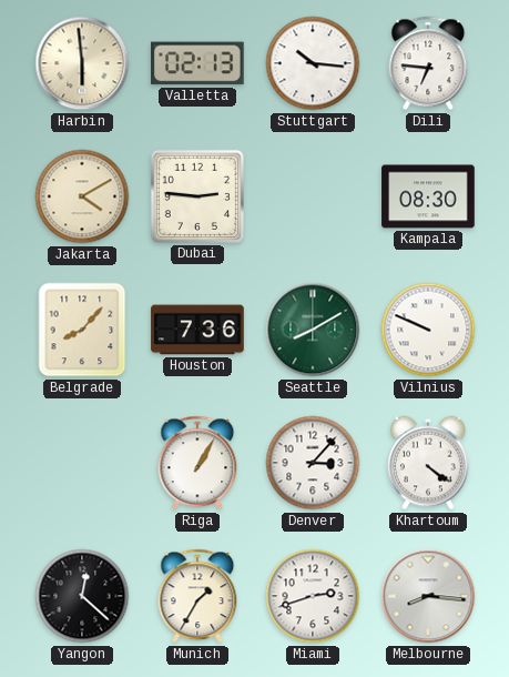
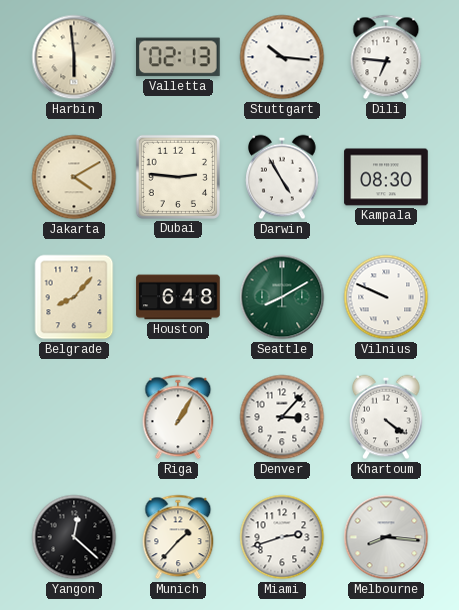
Darwin: none -> 4:55 (282, 177)
Houston: 7:36 -> 6:48 (178, 297)
Munich: 1:35 -> 1:37 (178, 537)
